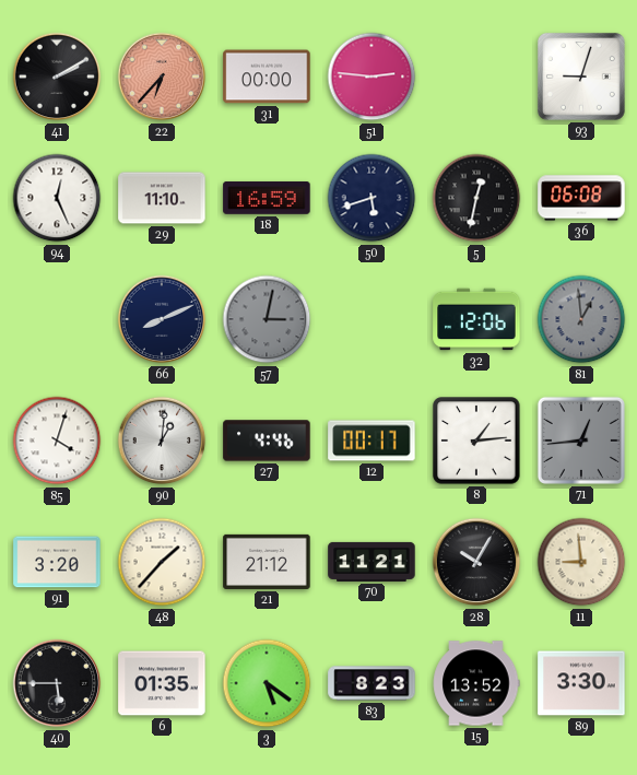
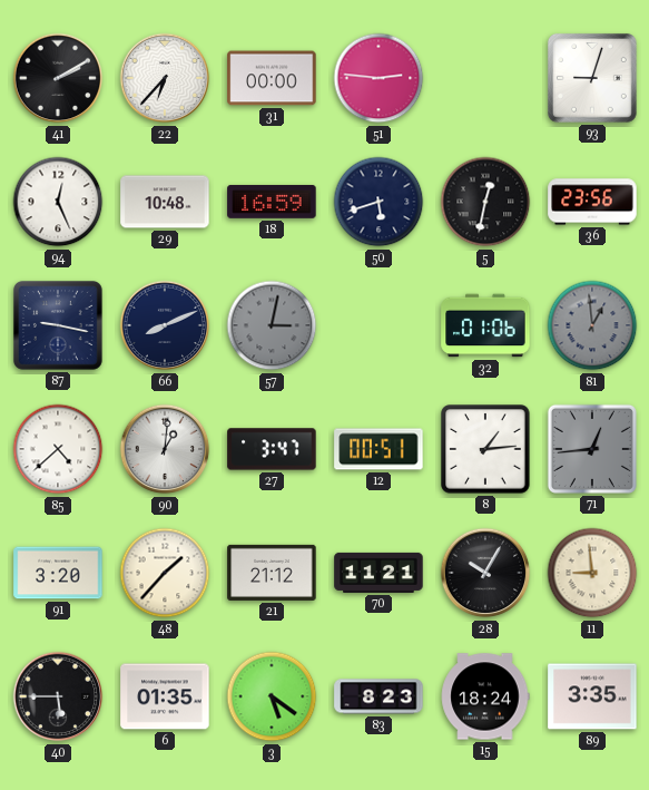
22 dial: salmon -> white (165, 78)
29: 11:10 -> 10:48 (165, 202)
36: 06:08 -> 23:56 (592, 202)
87: none -> 9:17 (58, 325)
32: 12:06 -> 01:06 (485, 325)
85: 4:03 -> 4:38 (58, 449)
27: 4:46 -> 3:47 (272, 449)
12: 00:17 -> 00:51 (378, 449)
15: 13:52 -> 18:24 (485, 696)
89: 3:30 -> 3:35 (592, 696)
